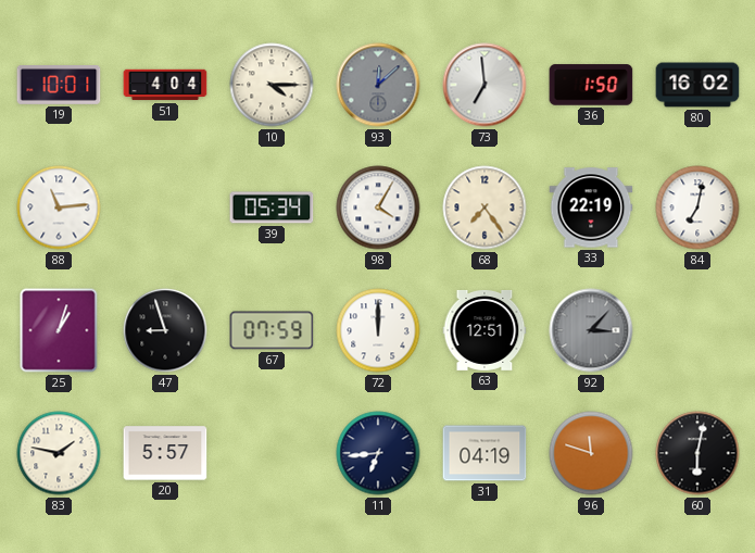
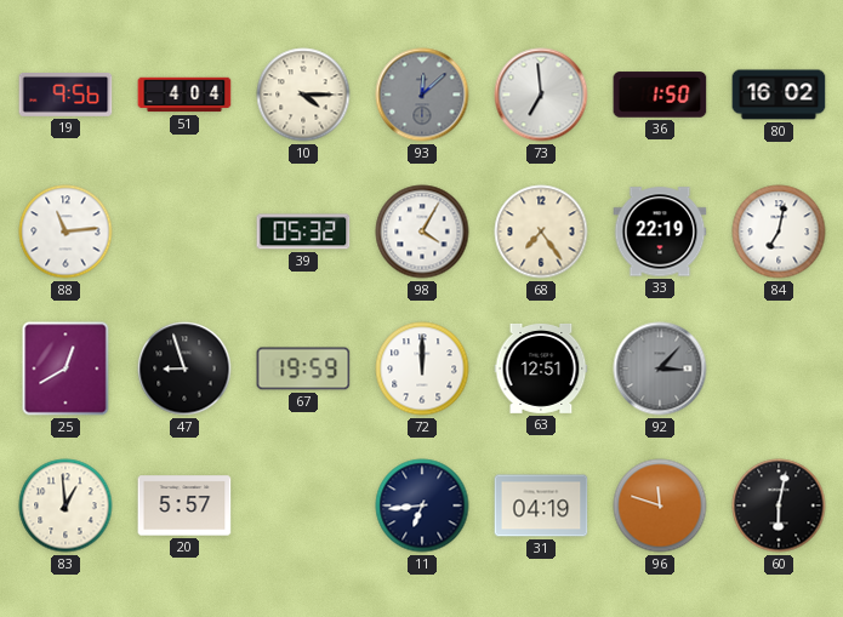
19: 10:01 -> 9:56 (65, 96)
39: 05:34 -> 05:32 (303, 232)
25: 1:03 -> 12:40 (65, 369)
67: 07:59 -> 19:59 (303, 369)
83: 1:47 -> 12:59 (65, 505)
